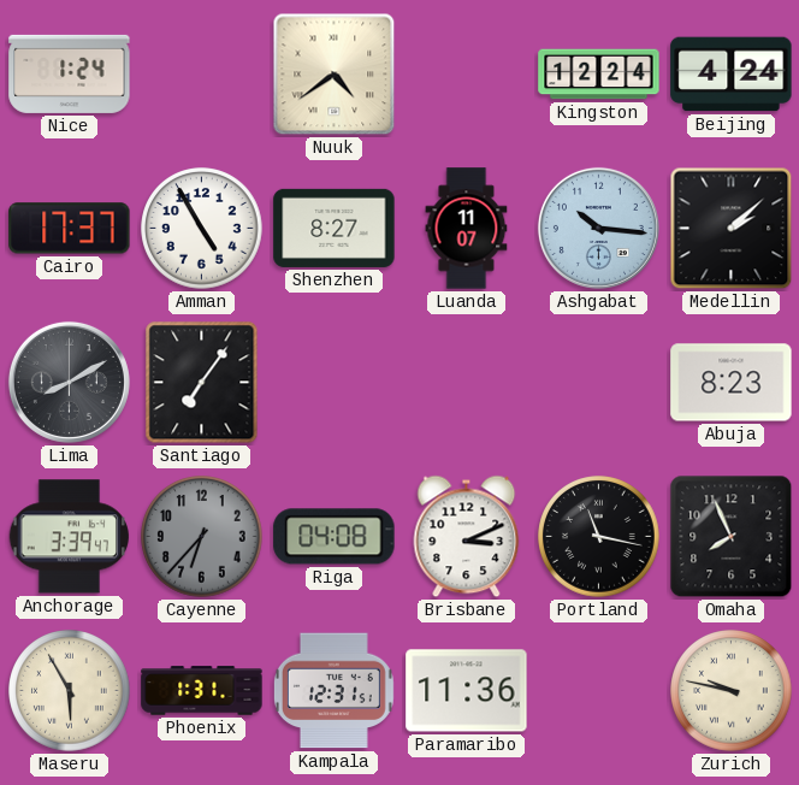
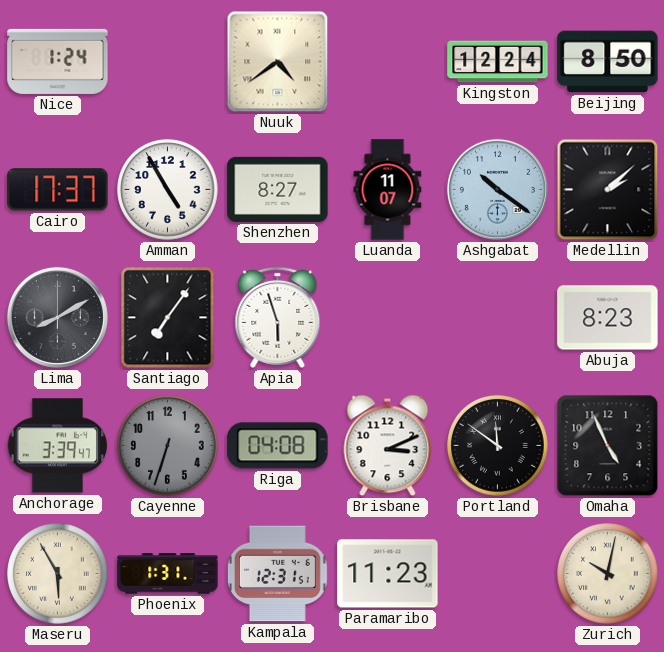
Beijing: 4:24 -> 8:50 (608, 62)
Ashgabat: 10:16 -> 10:21 (497, 189)
Apia: none -> 5:57 (278, 317)
Cayenne: 6:37 -> 6:33 (168, 446)
Portland: 11:17 -> 11:51 (498, 446)
Omaha: 7:56 -> 4:56 (608, 446)
Paramaribo: 11:36 -> 11:23 (388, 574)
Zurich: 9:47 -> 10:02 (608, 574)
